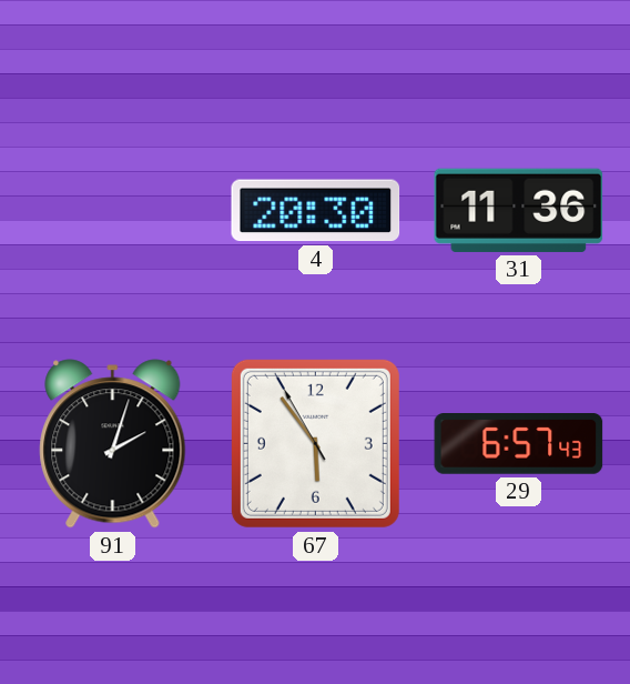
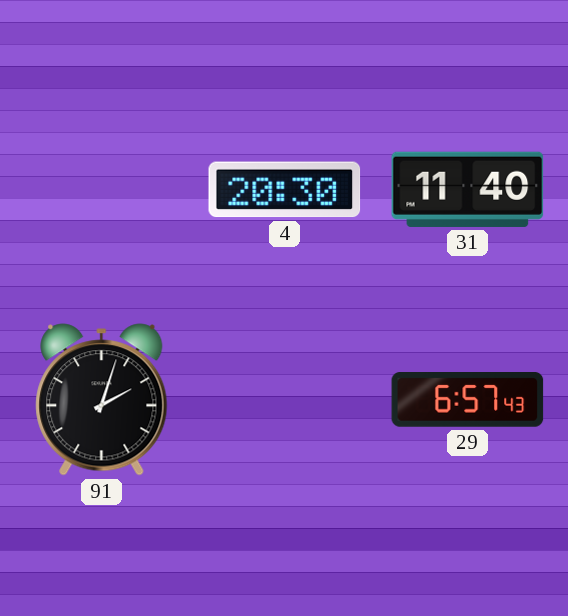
31: 11:36 -> 11:40 (468, 189)
67: 5:53 -> none (315, 443)
